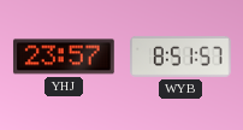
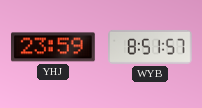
YHJ: 23:57 -> 23:59 (53, 47)
